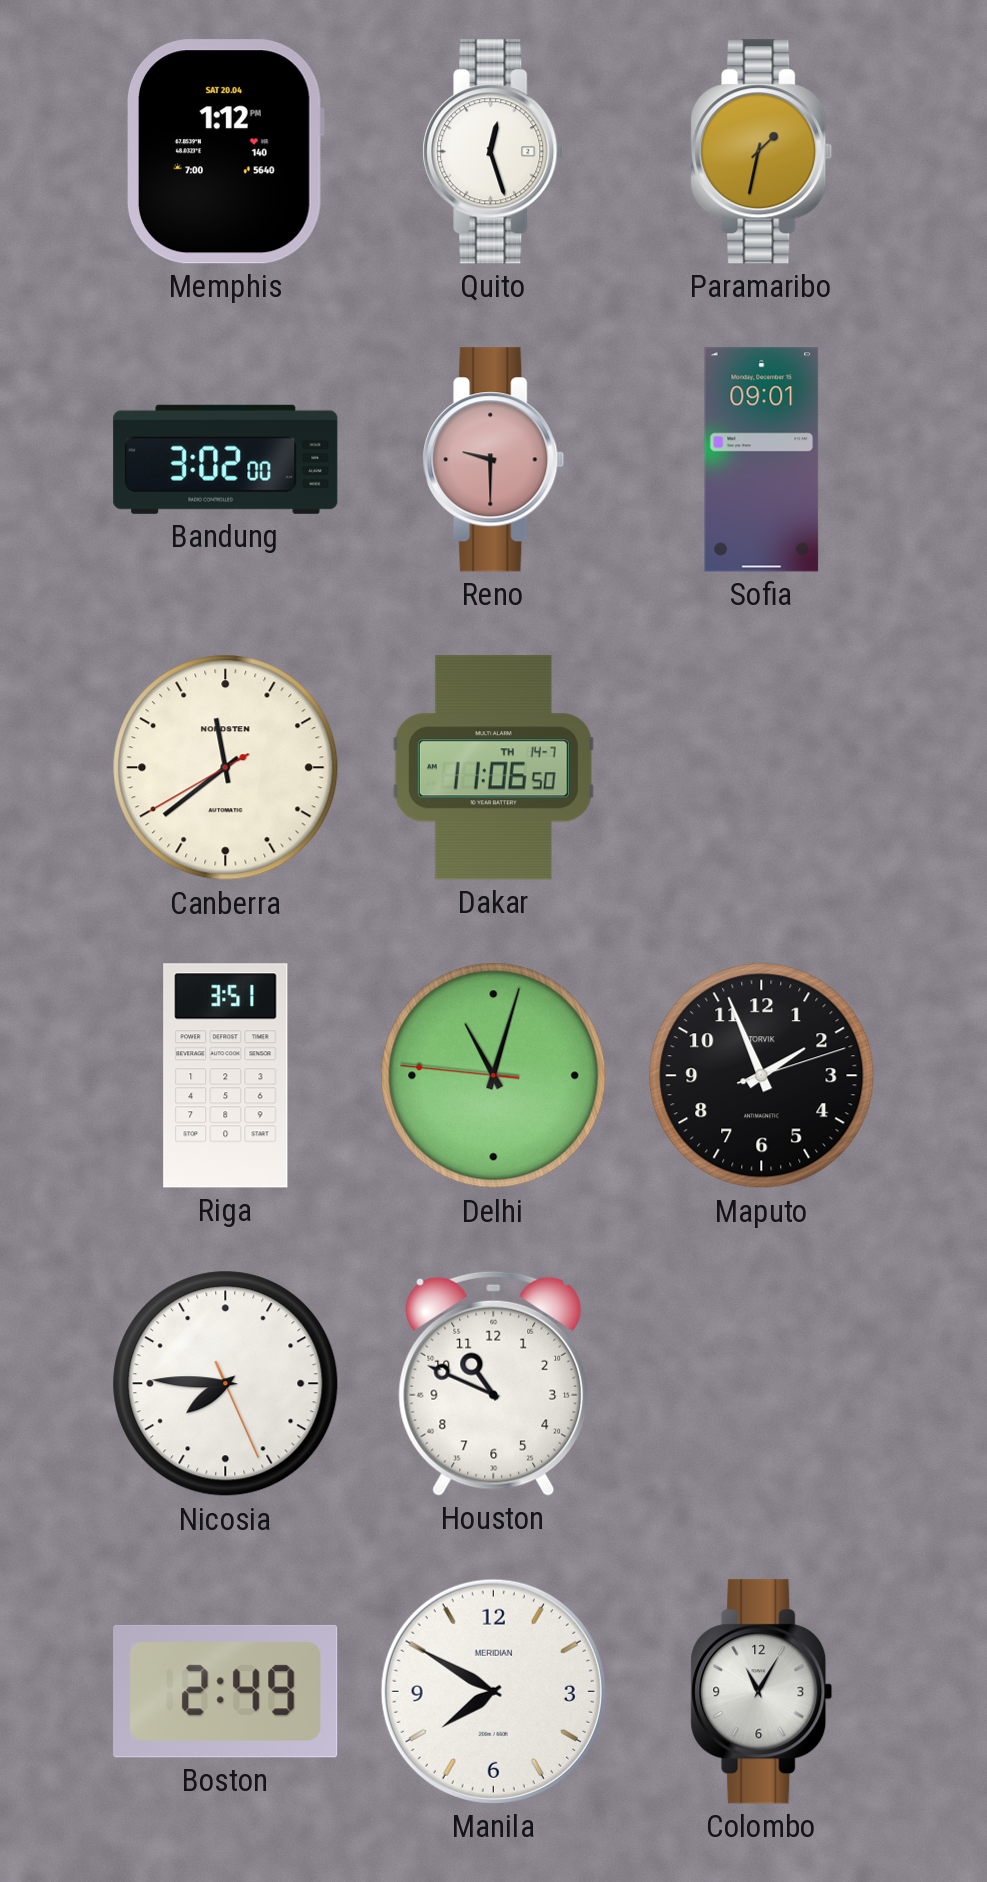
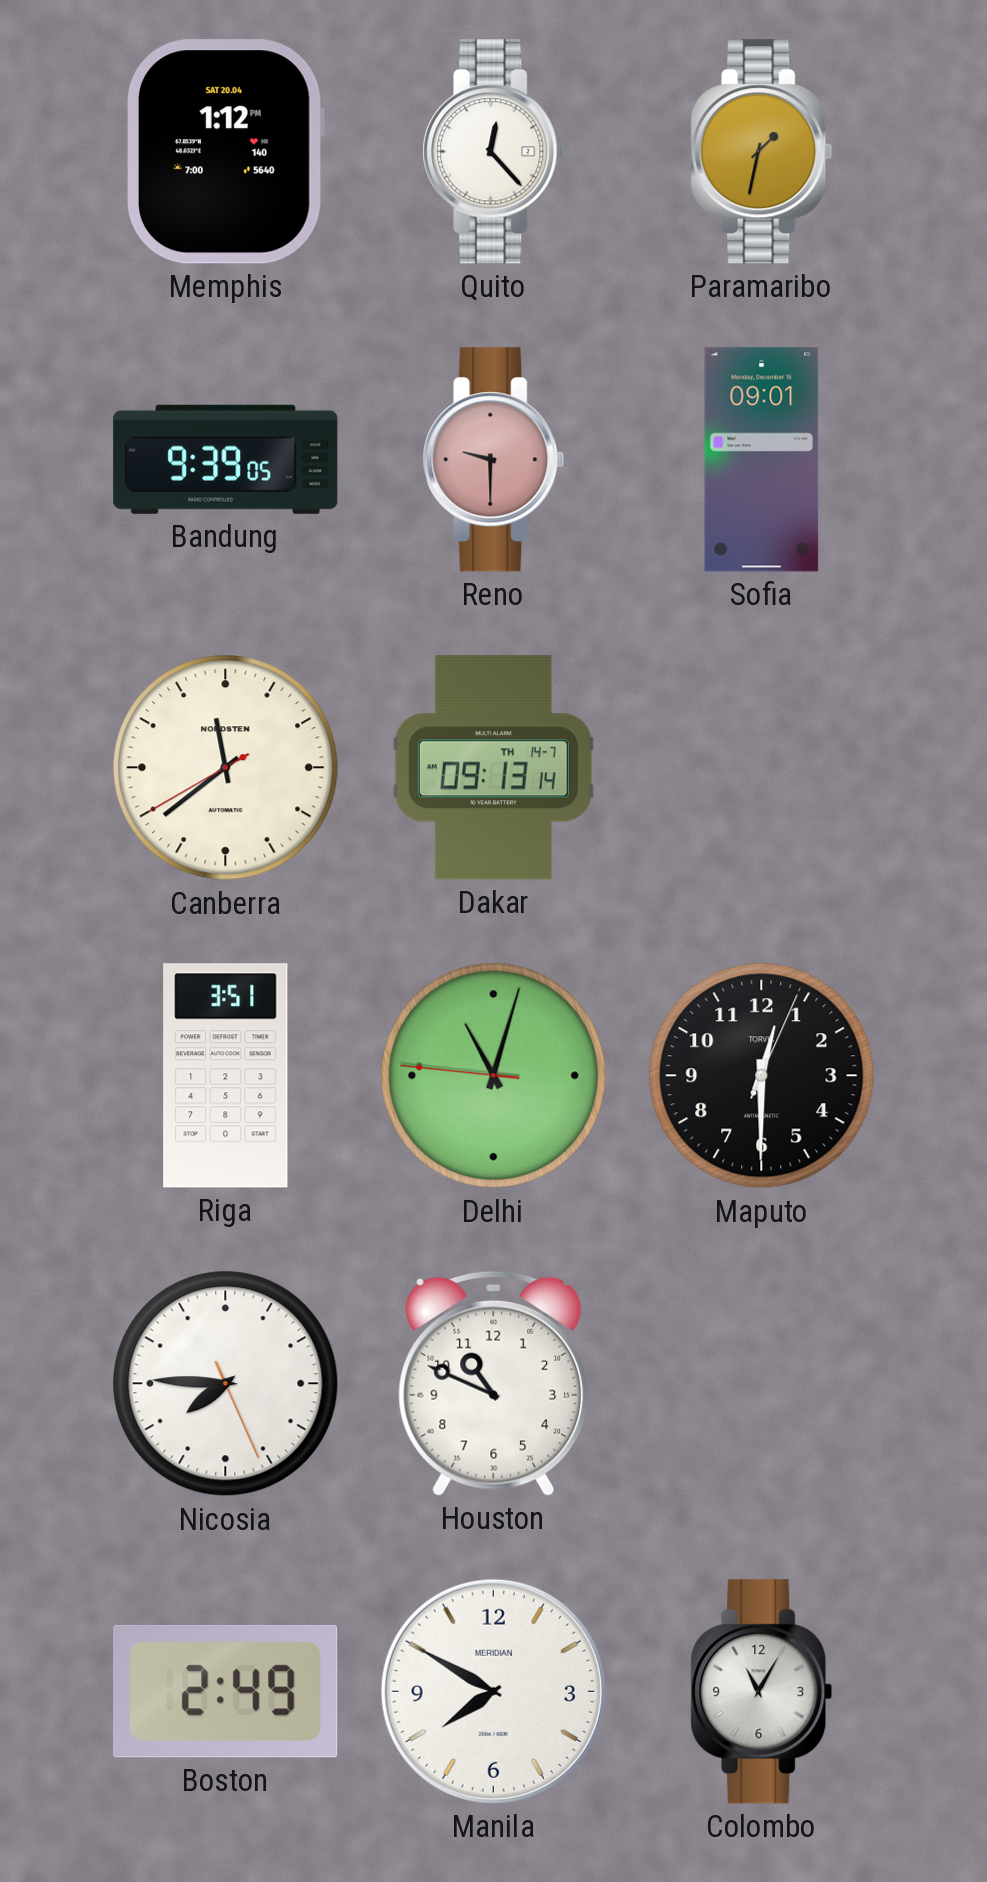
Quito: 12:27 -> 12:23 (494, 152)
Bandung: 3:02 -> 9:39 (226, 459)
Dakar: 11:06 -> 09:13 (493, 768)
Maputo: 1:56 -> 12:30 (762, 1076)
